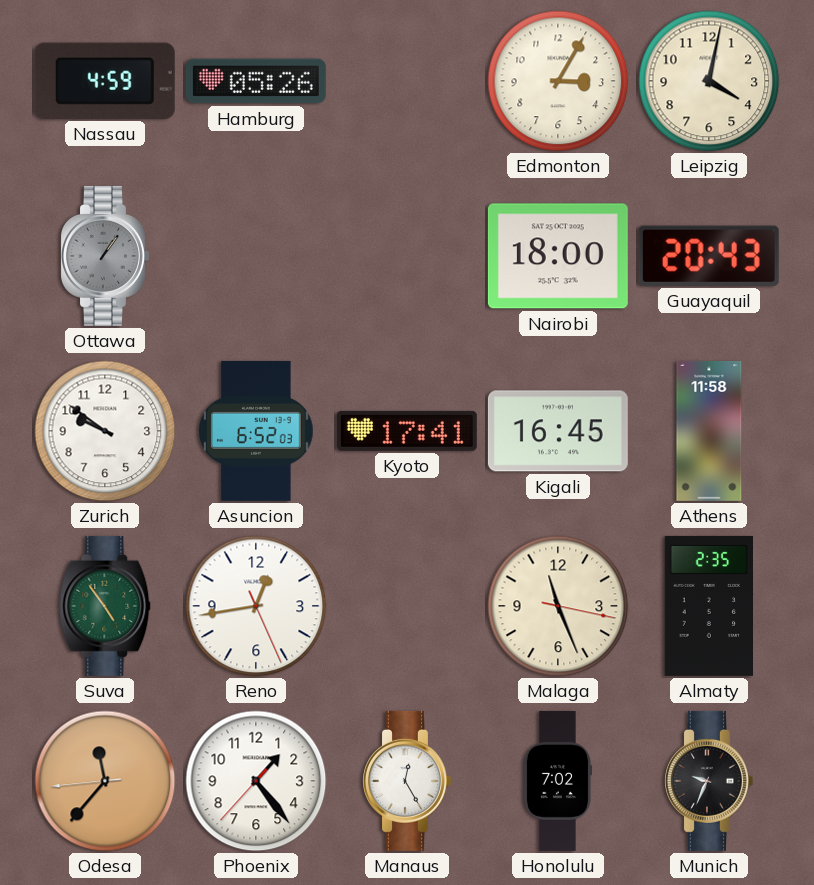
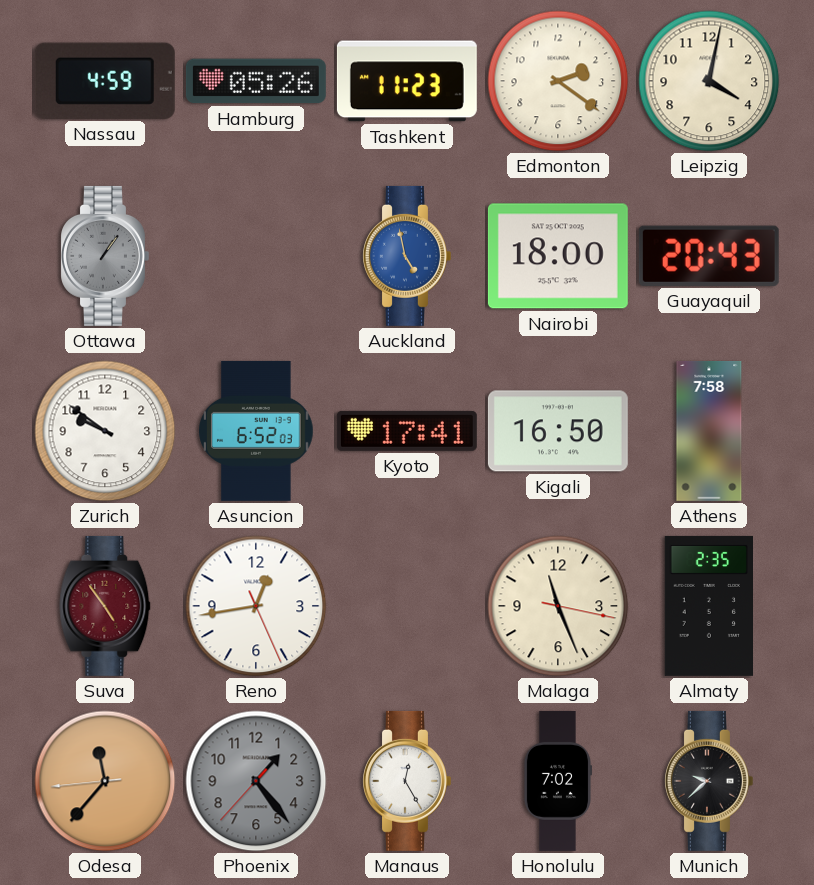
Tashkent: none -> 11:23 (407, 81)
Edmonton: 3:05 -> 2:21 (558, 81)
Auckland: none -> 4:58 (407, 256)
Kigali: 16:45 -> 16:50 (558, 431)
Athens: 11:58 -> 7:58 (709, 431)
Suva dial: green -> burgundy (105, 606)
Phoenix dial: white -> grey (256, 781)
Munich: 9:34 -> 9:38 (709, 781)
